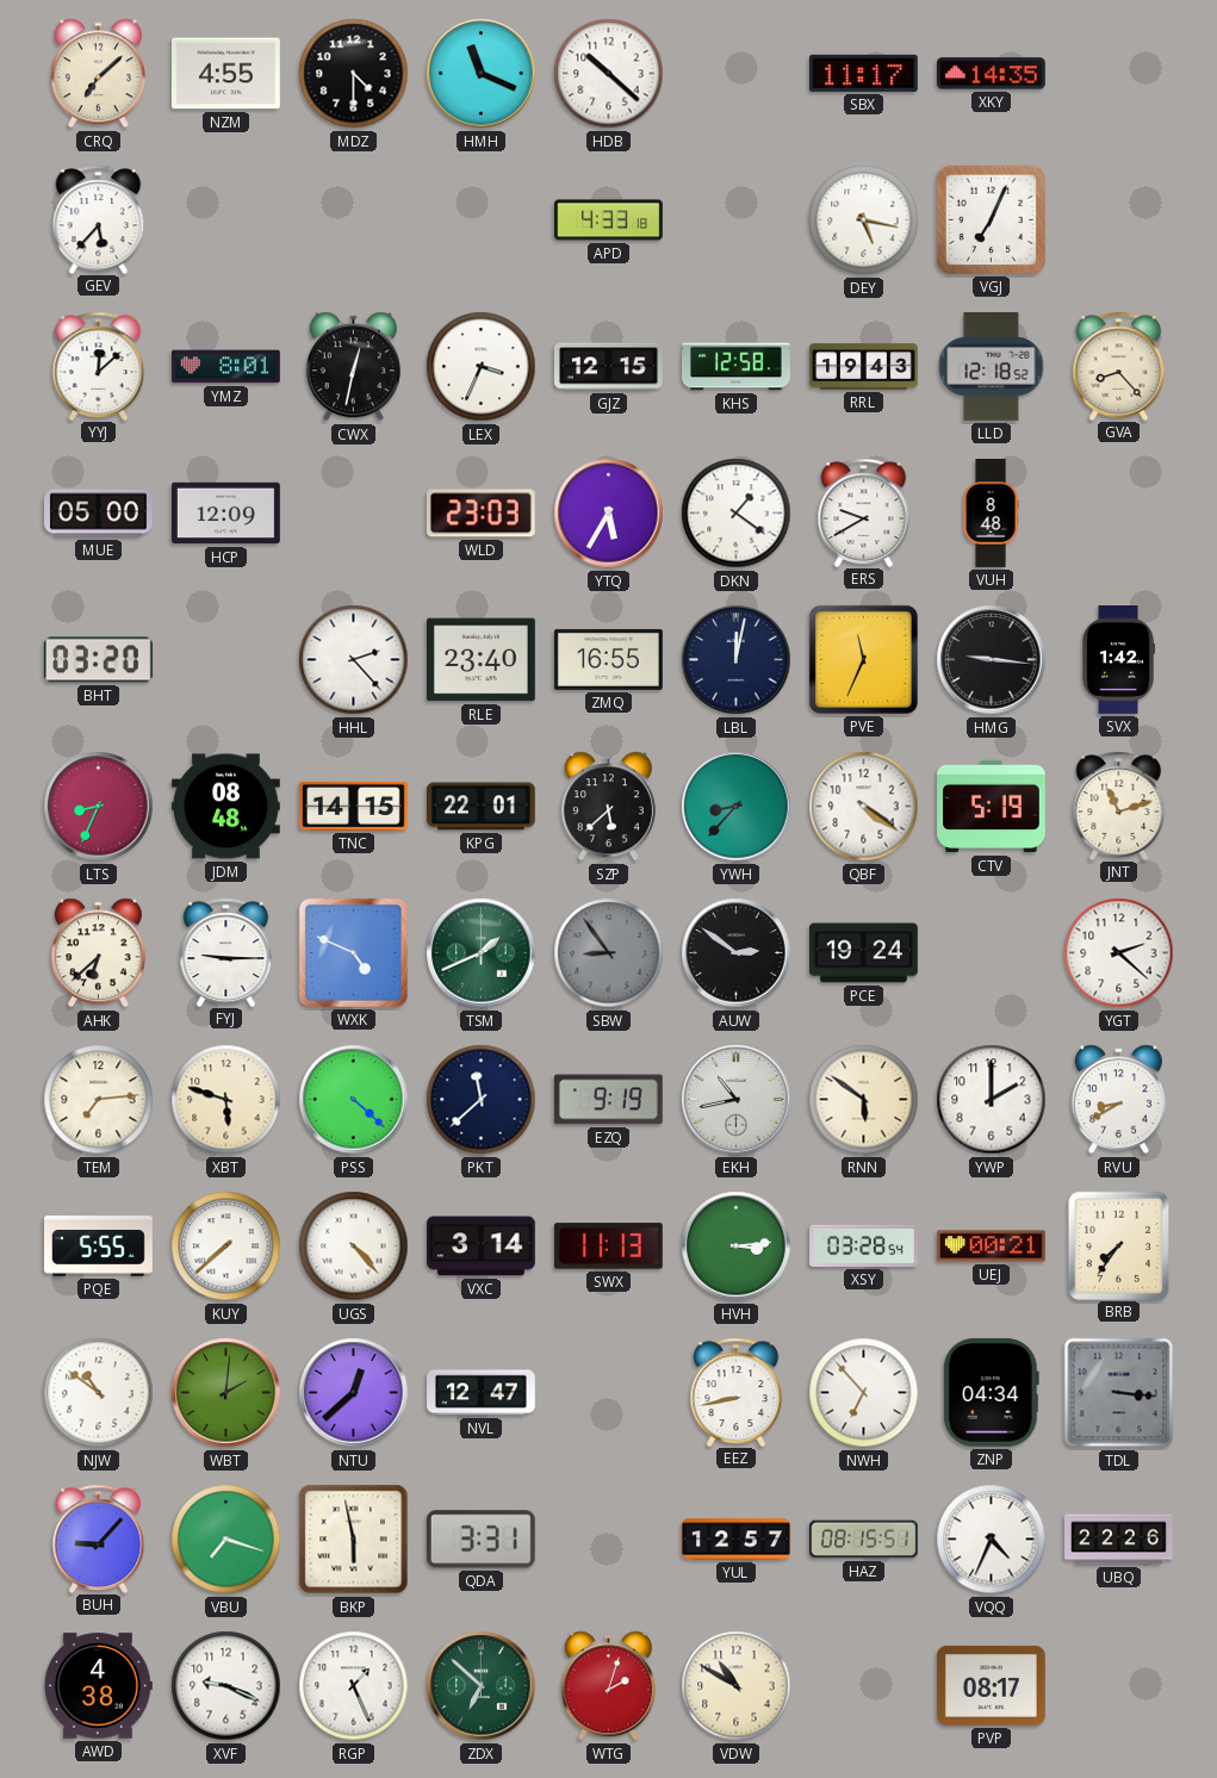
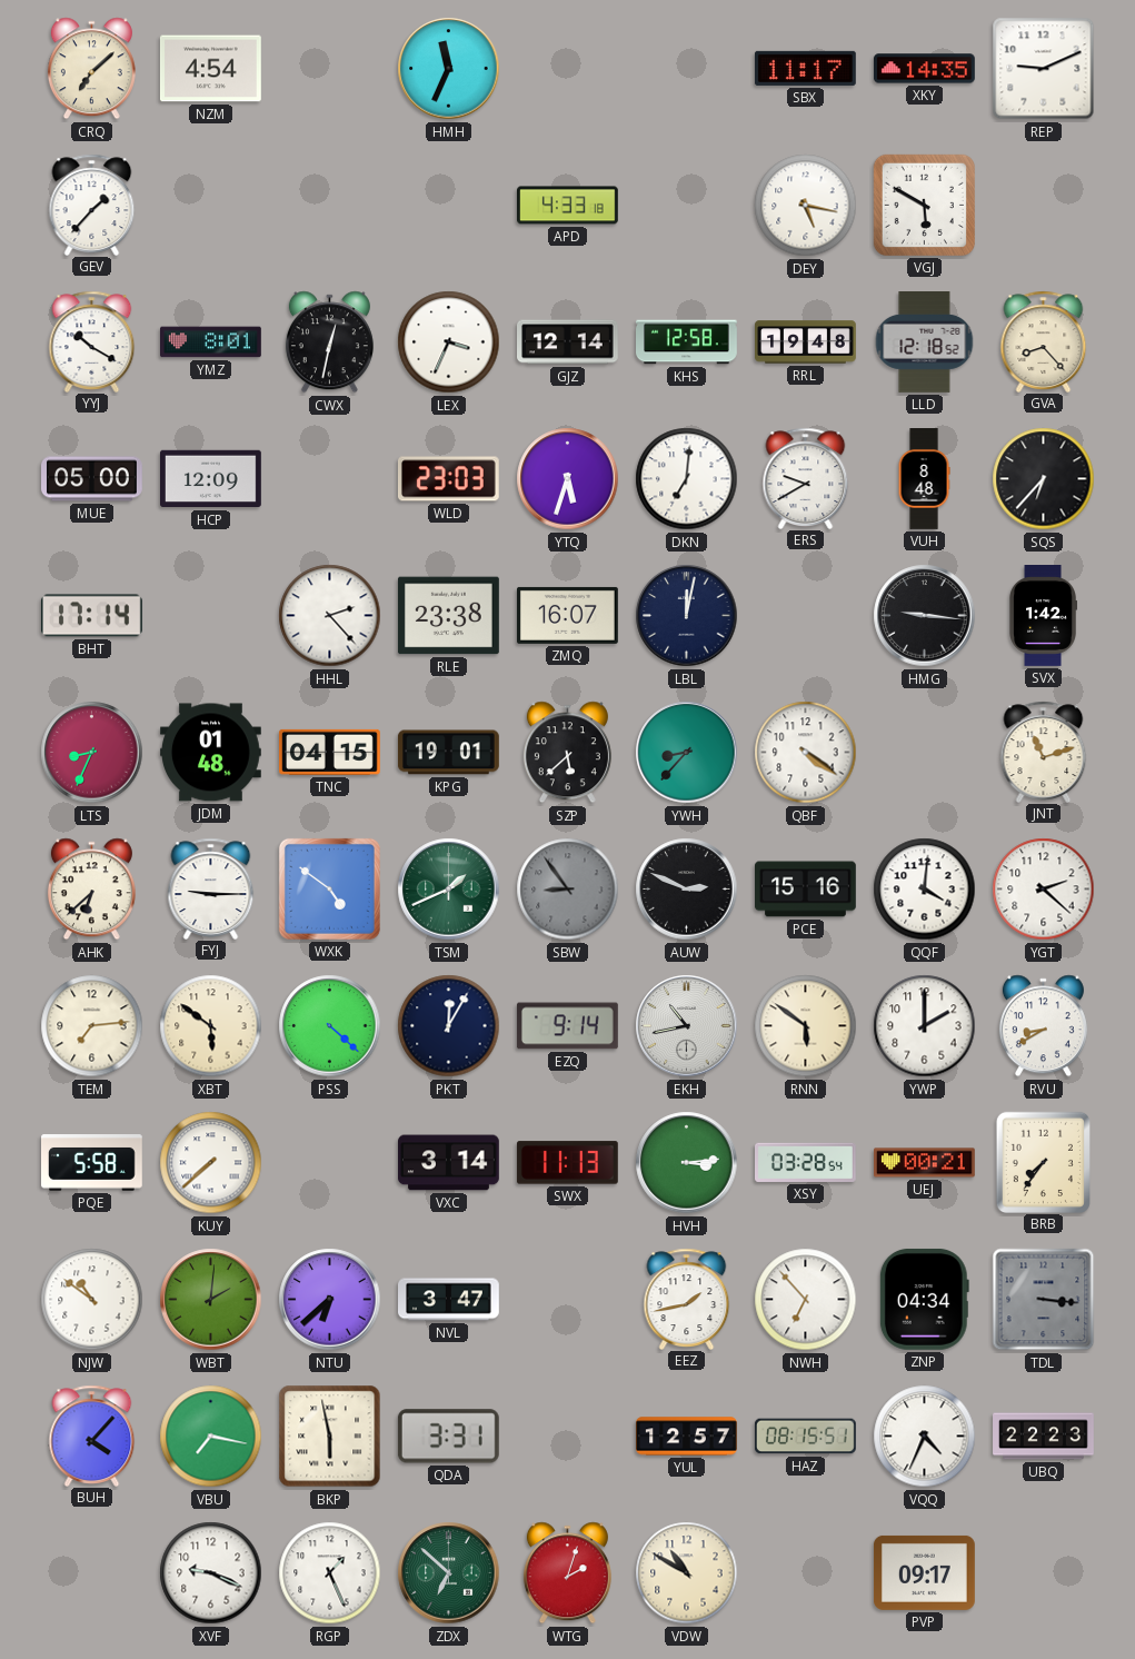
NZM: 4:55 -> 4:54 (210, 69)
MDZ: 4:30 -> none (354, 74)
HMH: 11:19 -> 11:34 (449, 69)
HDB: 10:22 -> none (609, 74)
REP: none -> 9:11 (1044, 69)
GEV: 5:37 -> 1:37 (92, 205)
VGJ: 7:04 -> 5:50 (924, 205)
YYJ: 12:08 -> 10:20 (92, 341)
GJZ: 12:15 -> 12:14 (568, 342)
RRL: 19:43 -> 19:48 (806, 342)
YTQ: 5:35 -> 5:33 (568, 479)
DKN: 1:21 -> 7:01 (687, 479)
SQS: none -> 6:37 (1044, 479)
BHT: 03:20 -> 17:14 (91, 616)
RLE: 23:40 -> 23:38 (448, 616)
ZMQ: 16:55 -> 16:07 (568, 615)
PVE: 11:34 -> none (863, 659)
JDM: 08:48 -> 01:48 (211, 753)
TNC: 14:15 -> 04:15 (330, 752)
KPG: 22:01 -> 19:01 (448, 753)
CTV: 5:19 -> none (992, 807)
WXK: 4:49 -> 4:51 (329, 888)
AUW: 2:51 -> 2:49 (687, 890)
PCE: 19:24 -> 15:16 (806, 890)
QQF: none -> 4:01 (925, 890)
XBT: 5:48 -> 5:51 (211, 1026)
PKT: 11:38 -> 12:05 (449, 1026)
EZQ: 9:19 -> 9:14 (567, 1026)
PQE: 5:55 -> 5:58 (92, 1163)
UGS: 4:23 -> none (354, 1247)
NTU: 12:38 -> 6:38 (330, 1300)
NVL: 12:47 -> 3:47 (449, 1300)
EEZ: 8:43 -> 1:43 (687, 1299)
BUH: 9:07 -> 4:07 (92, 1436)
VBU: 7:18 -> 7:17 (211, 1437)
UBQ: 22:26 -> 22:23 (1044, 1437)
AWD: 4:38 -> none (98, 1686)
PVP: 08:17 -> 09:17 (925, 1572)
